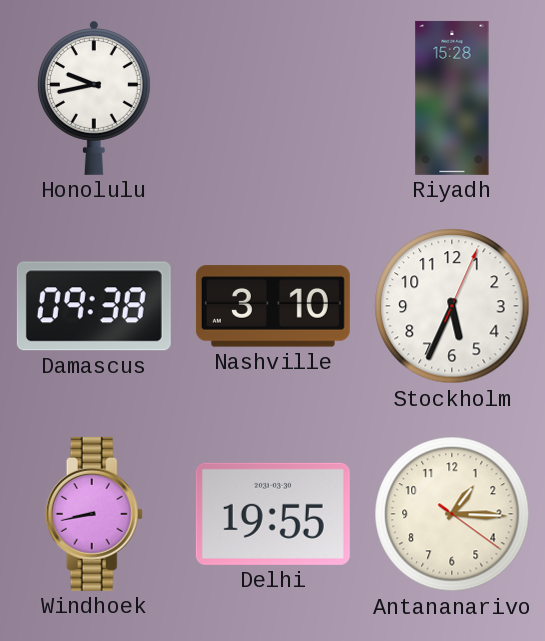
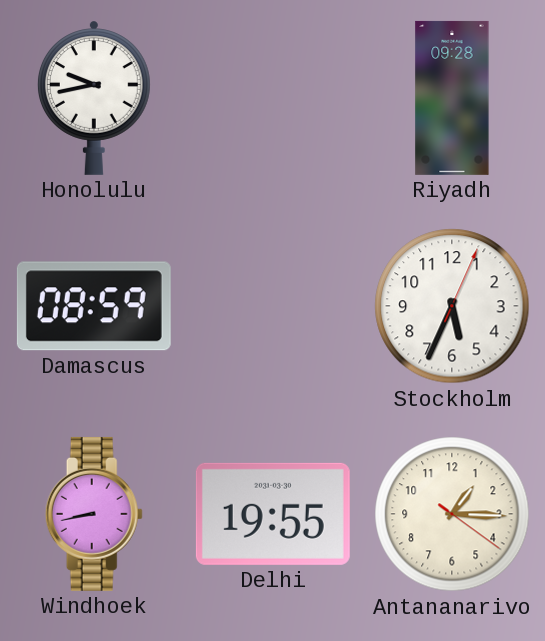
Riyadh: 15:28 -> 09:28 (452, 98)
Damascus: 09:38 -> 08:59 (94, 306)
Nashville: 3:10 -> none (273, 306)
